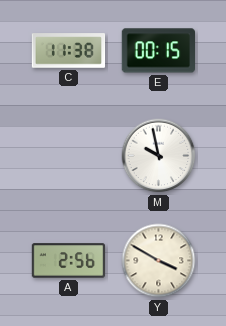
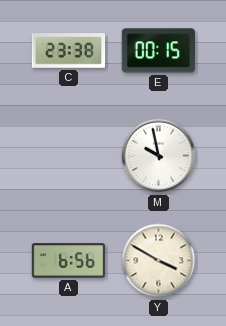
C: 11:38 -> 23:38 (69, 51)
A: 2:56 -> 6:56 (69, 261)
